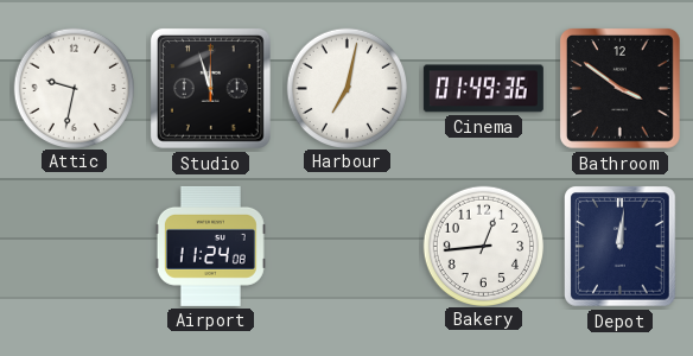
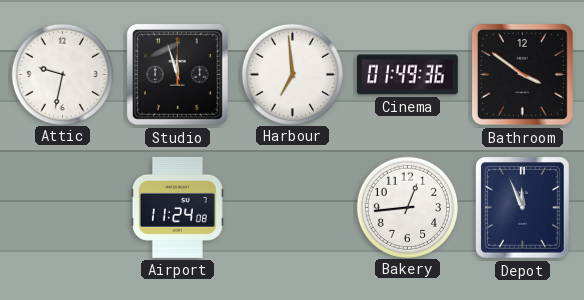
Harbour: 7:02 -> 6:59 (292, 74)
Depot: 12:01 -> 11:56 (523, 208)
